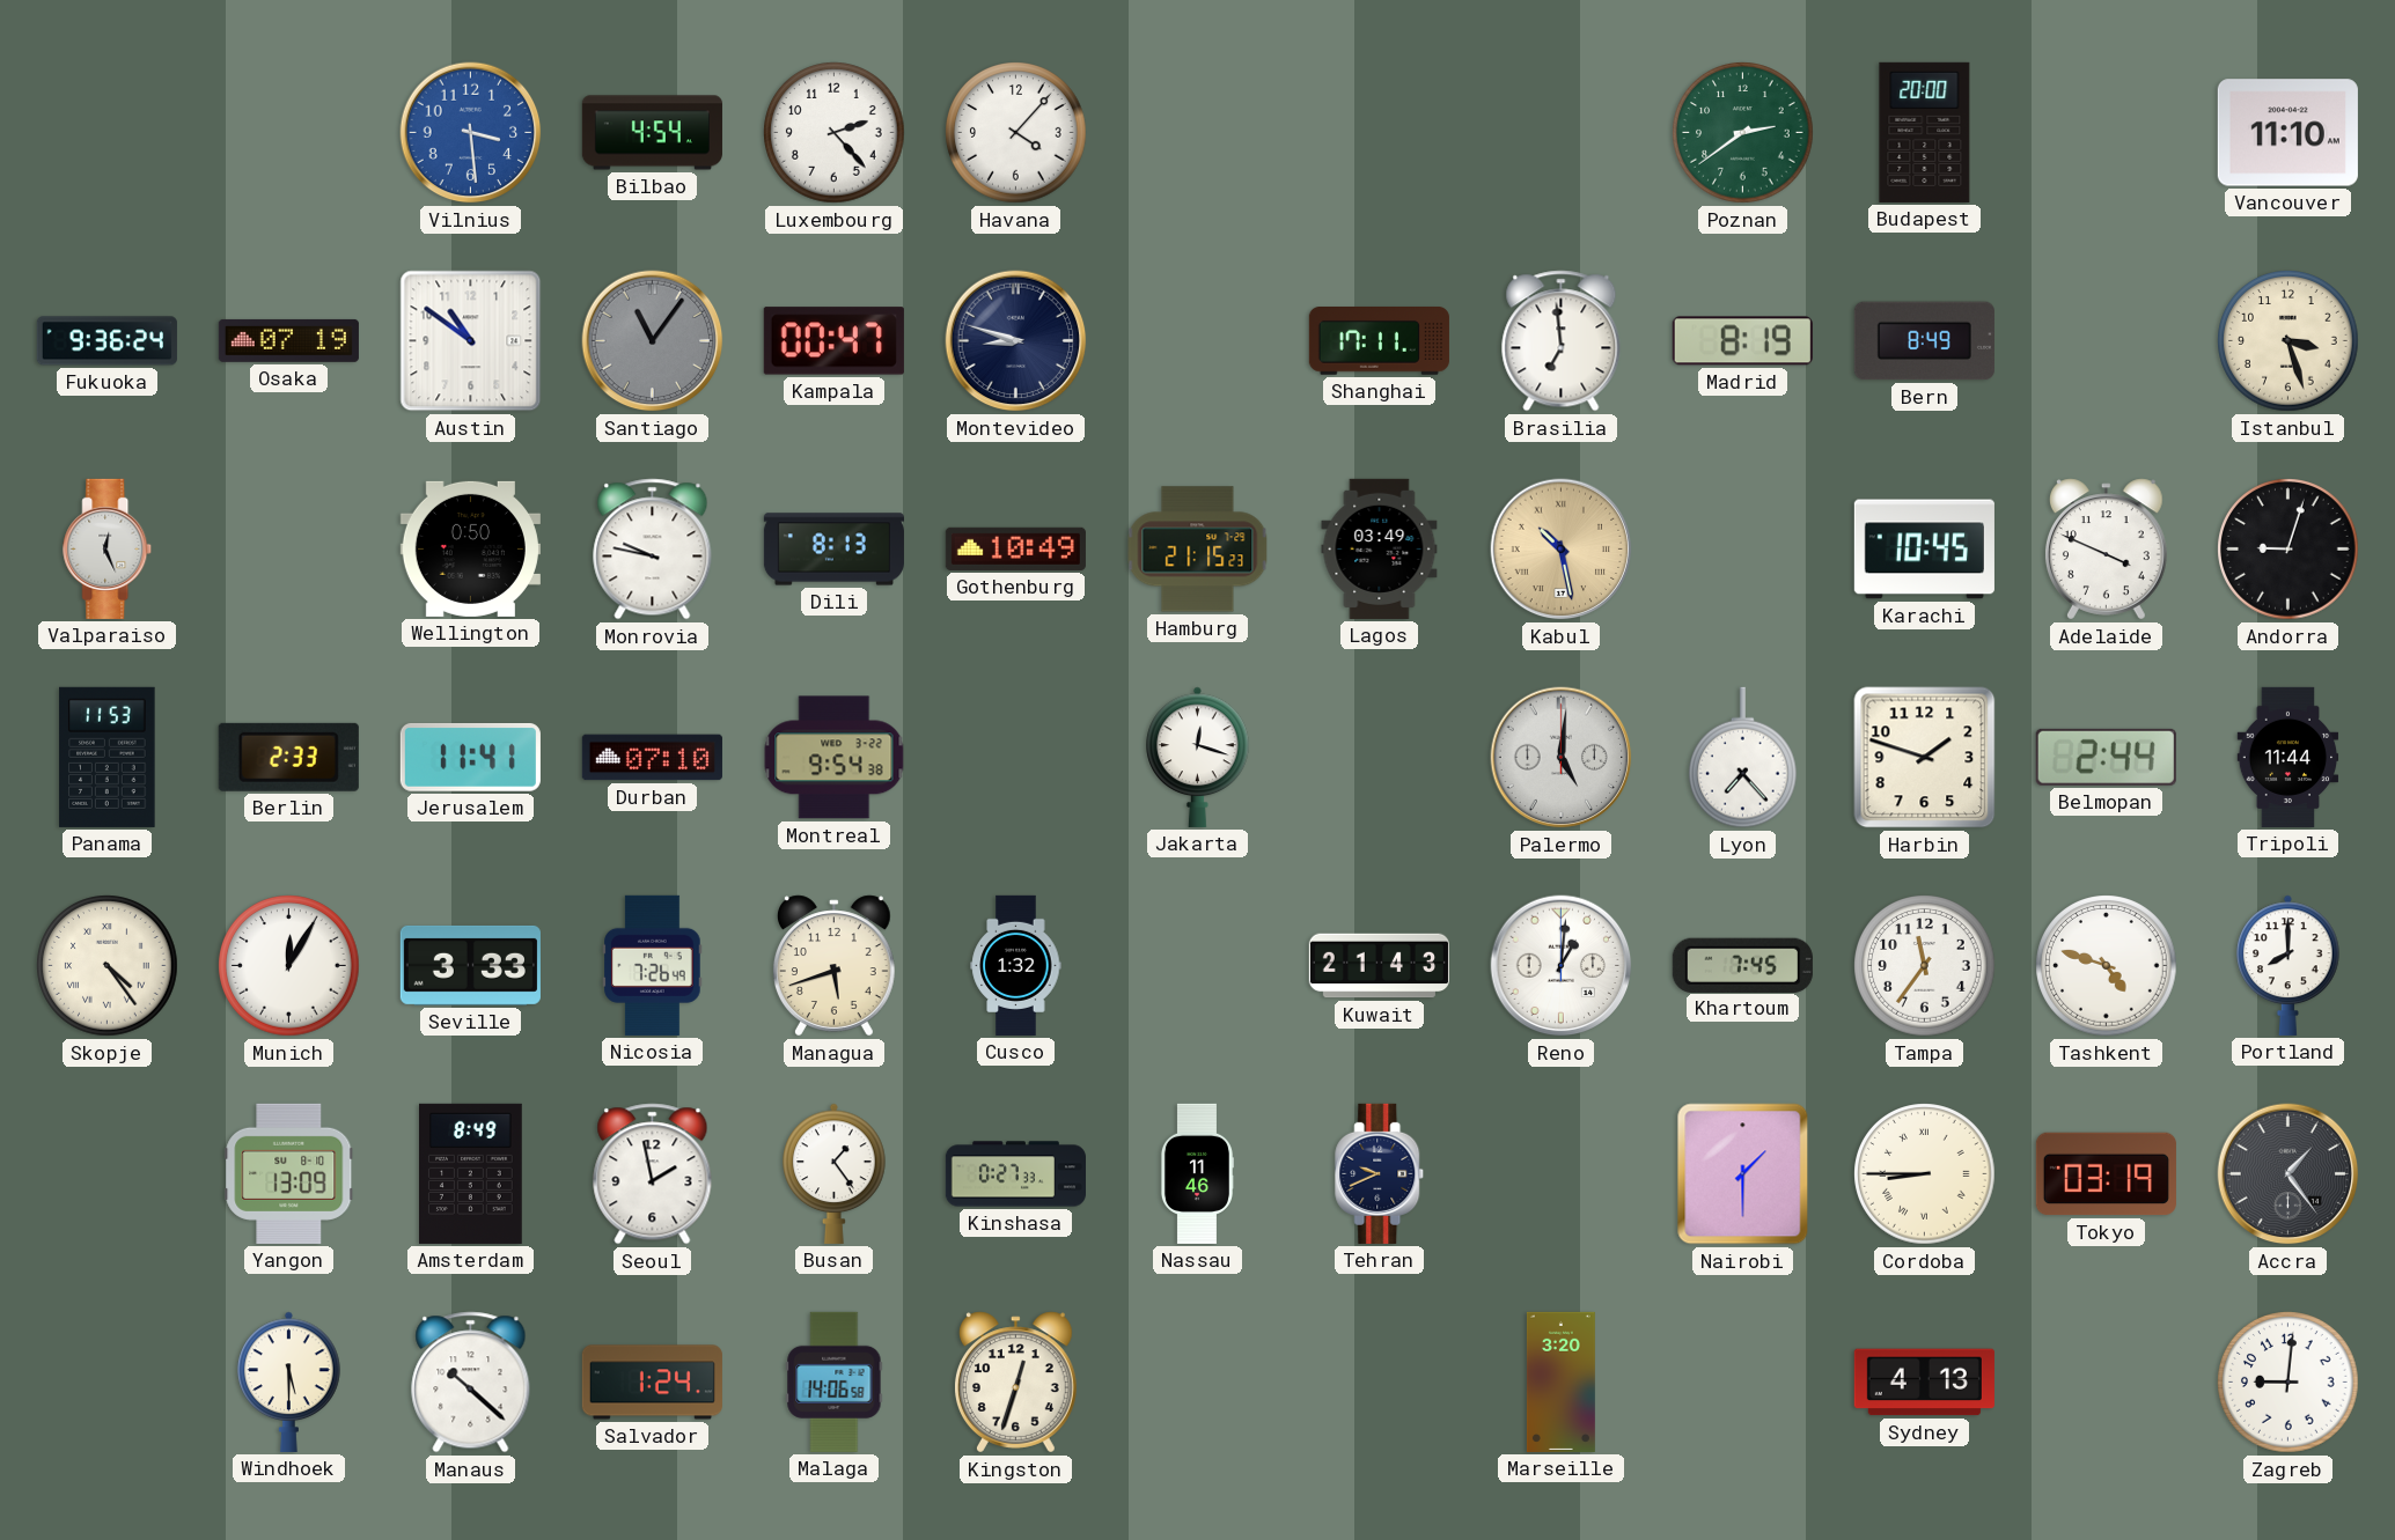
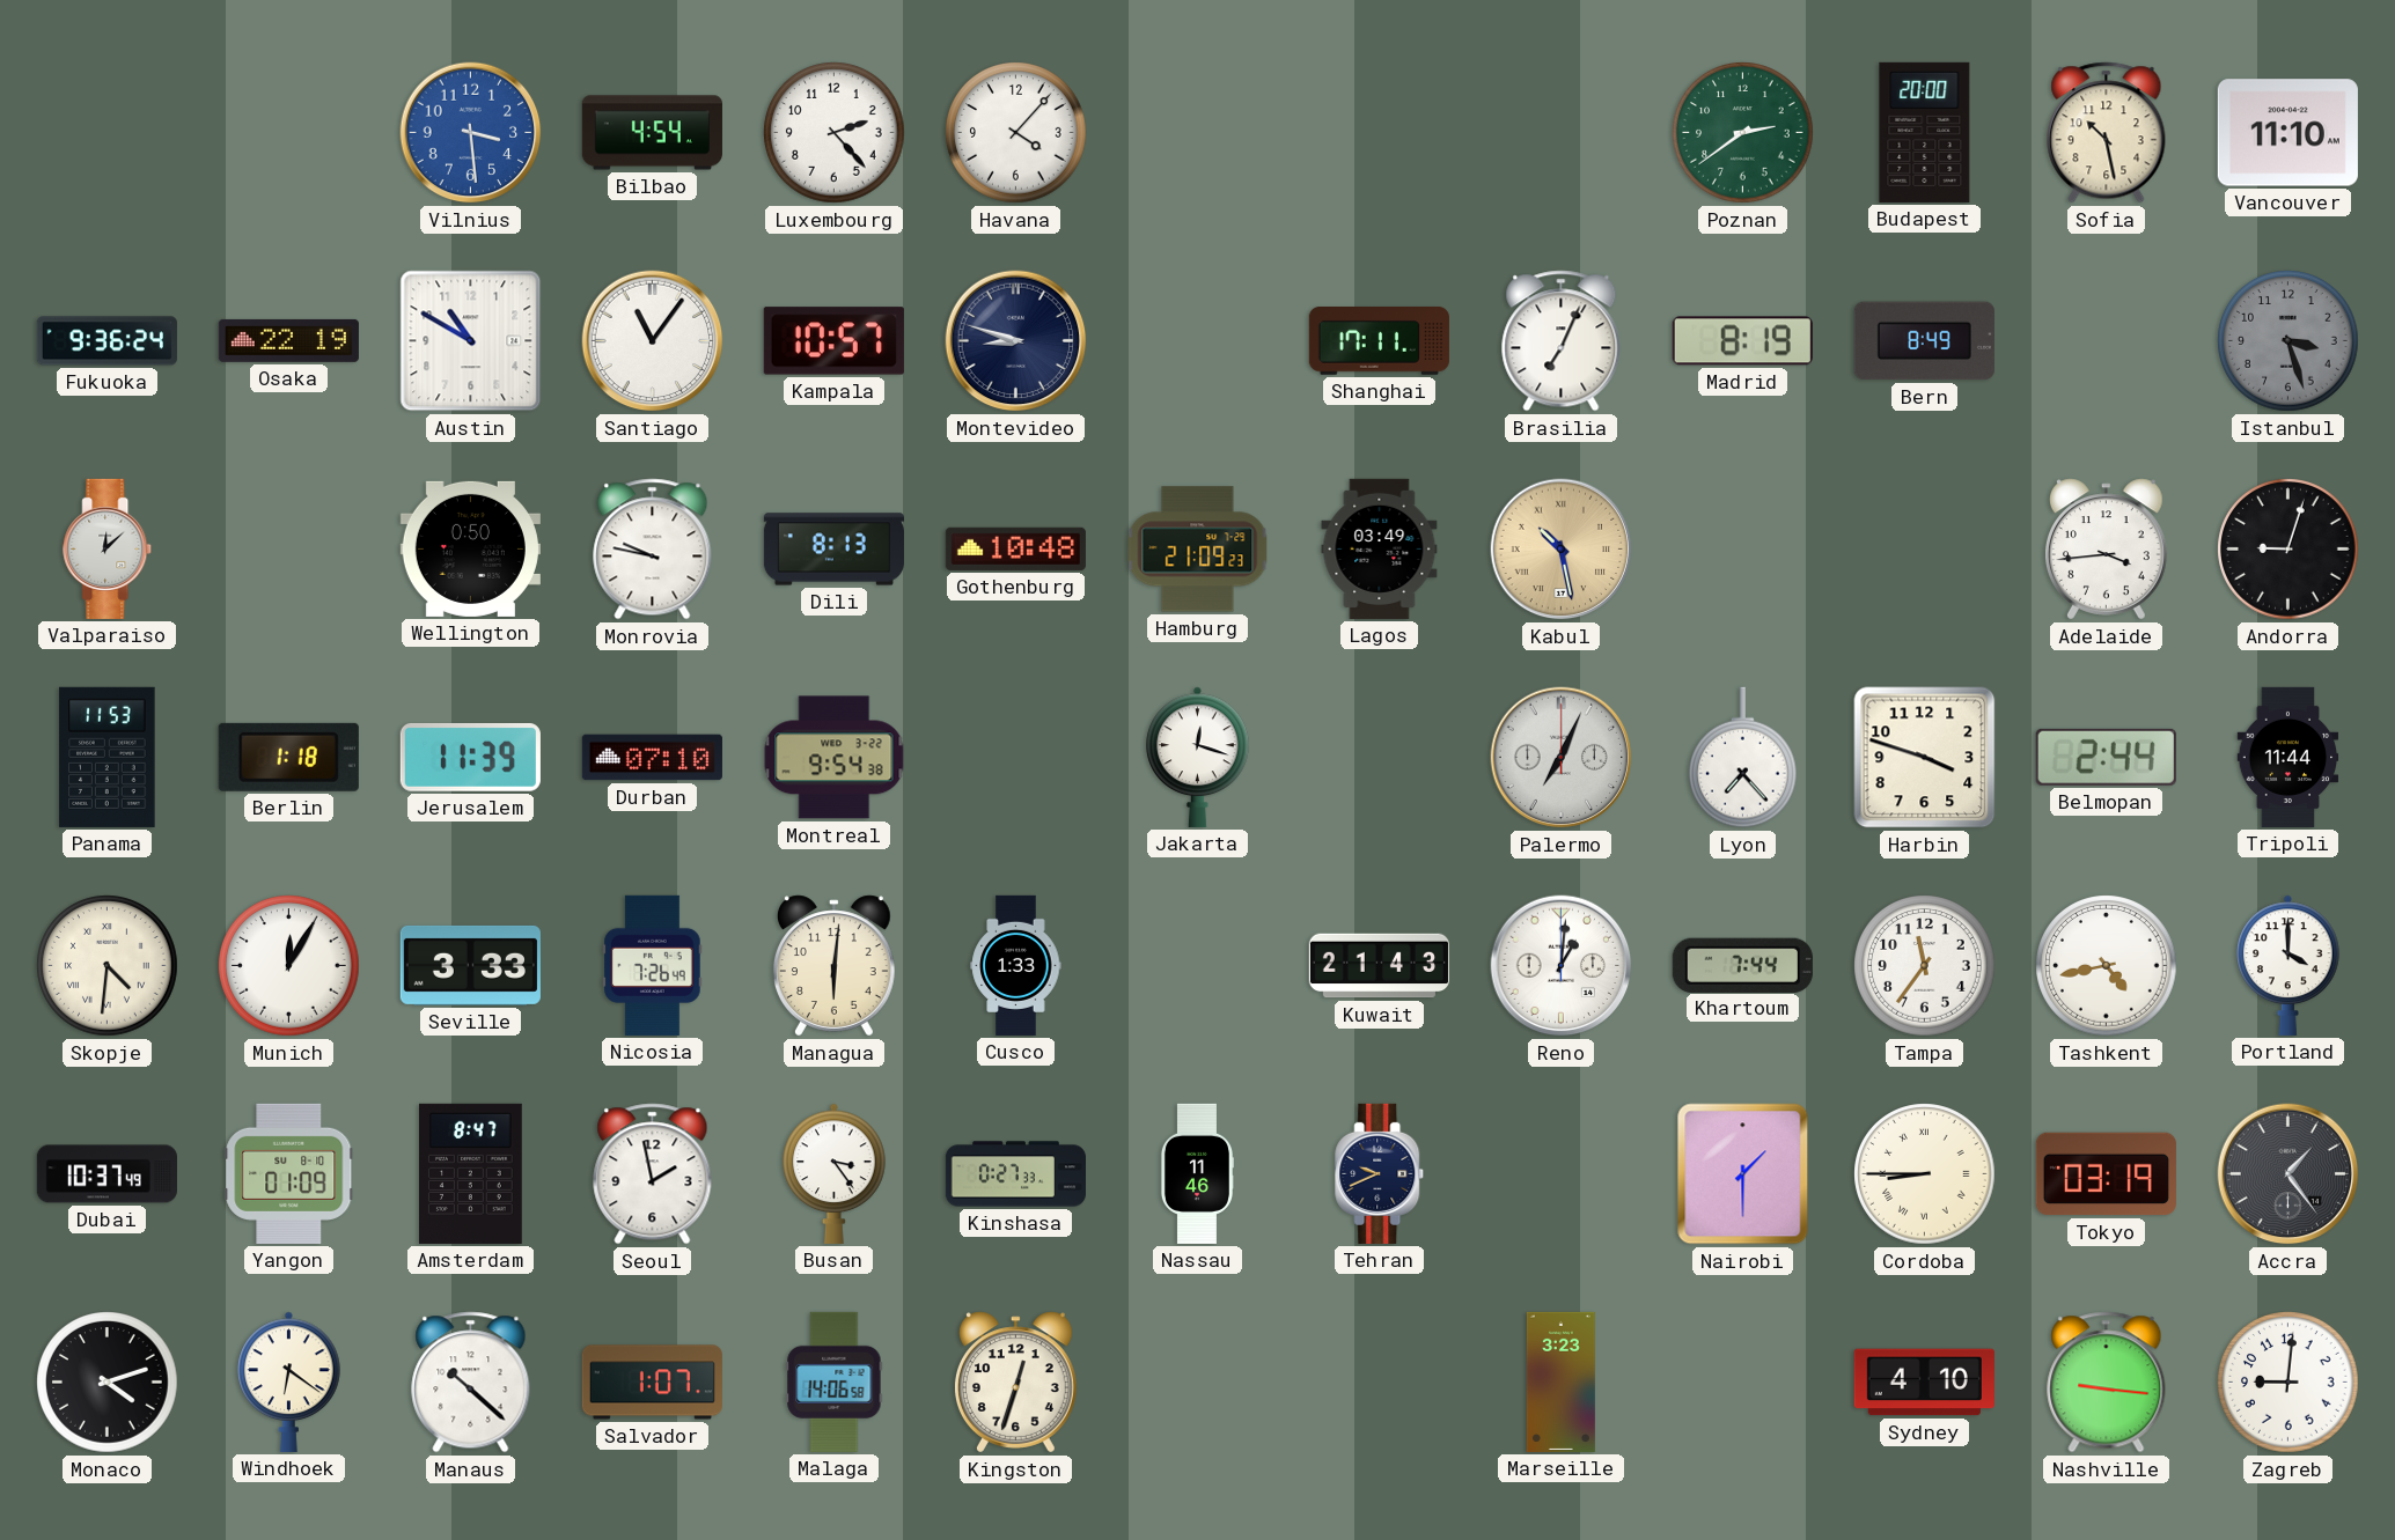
Sofia: none -> 10:28 (2107, 133)
Osaka: 07:19 -> 22:19 (288, 340)
Austin: 10:51 -> 10:50 (471, 341)
Santiago dial: grey -> white (653, 341)
Kampala: 00:47 -> 10:57 (833, 341)
Brasilia: 6:59 -> 7:04 (1562, 341)
Istanbul dial: cream -> grey (2289, 341)
Valparaiso: 12:26 -> 12:08 (108, 548)
Gothenburg: 10:49 -> 10:48 (1015, 548)
Hamburg: 21:15 -> 21:09 (1198, 550)
Karachi: 10:45 -> none (1924, 550)
Adelaide: 3:49 -> 3:44 (2106, 550)
Berlin: 2:33 -> 1:18 (288, 757)
Jerusalem: 11:41 -> 11:39 (470, 757)
Palermo: 5:01 -> 7:04 (1562, 758)
Harbin: 1:48 -> 3:48 (1925, 758)
Skopje: 4:24 -> 4:31 (108, 966)
Managua: 5:42 -> 6:01 (833, 966)
Cusco: 1:32 -> 1:33 (1016, 965)
Khartoum: 7:45 -> 7:44 (1742, 965)
Tashkent: 4:48 -> 4:43 (2107, 966)
Portland: 8:00 -> 4:00 (2289, 965)
Dubai: none -> 10:37 (106, 1174)
Yangon: 13:09 -> 01:09 (289, 1173)
Amsterdam: 8:49 -> 8:47 (471, 1173)
Busan: 1:24 -> 3:24 (835, 1173)
Monaco: none -> 4:12 (108, 1383)
Windhoek: 5:30 -> 6:21 (289, 1381)
Salvador: 1:24 -> 1:07 (652, 1383)
Marseille: 3:20 -> 3:23 (1560, 1381)
Sydney: 4:13 -> 4:10 (1924, 1383)
Nashville: none -> 9:16 (2107, 1383)
